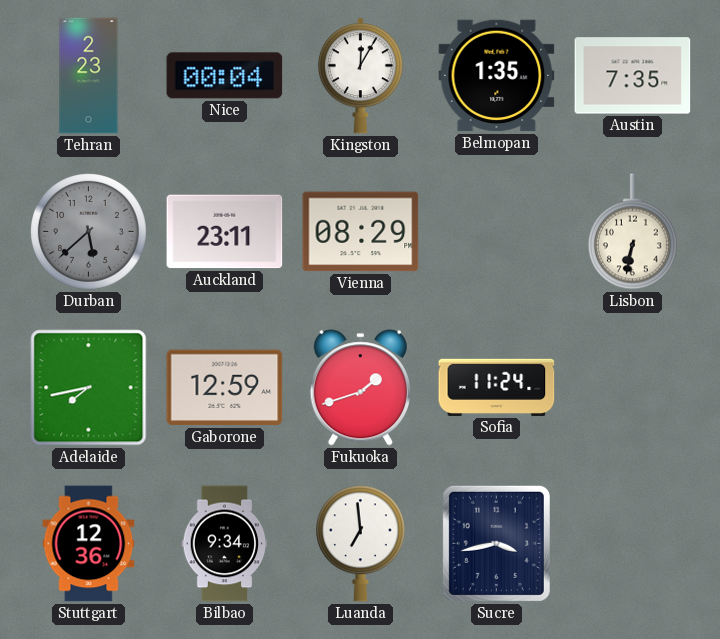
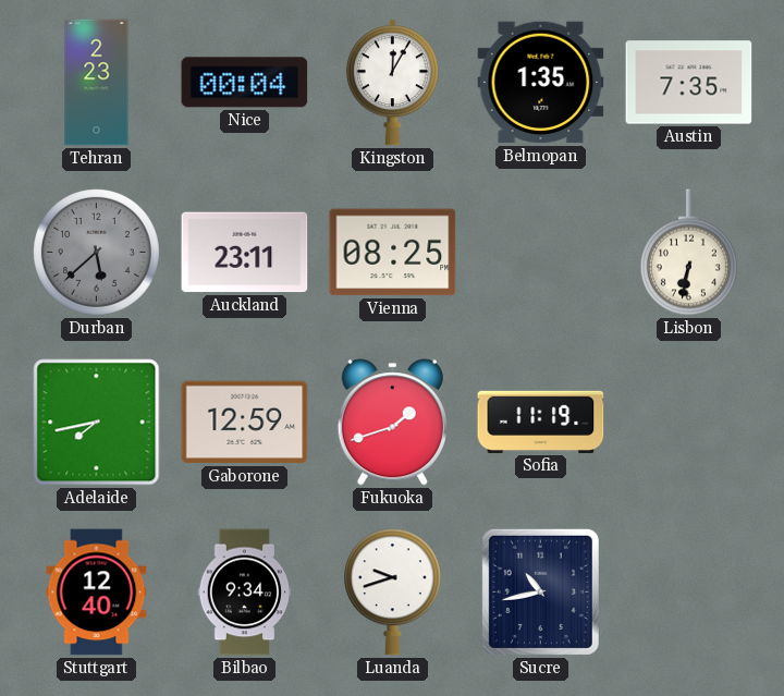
Vienna: 08:29 -> 08:25 (393, 253)
Sofia: 11:24 -> 11:19 (541, 422)
Stuttgart: 12:36 -> 12:40 (97, 593)
Luanda: 6:59 -> 9:42 (392, 593)
Sucre: 3:43 -> 10:43 (540, 591)
